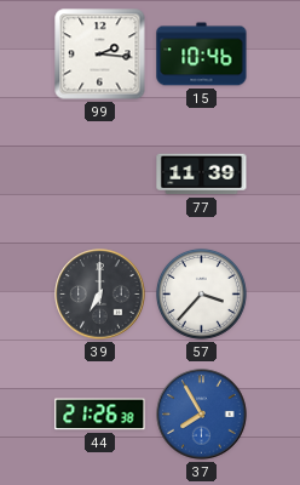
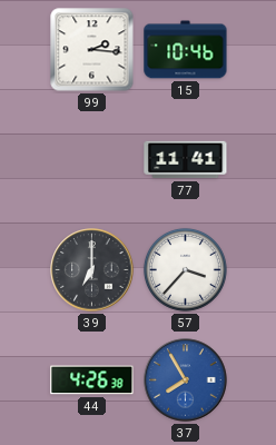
77: 11:39 -> 11:41 (186, 160)
44: 21:26 -> 4:26 (92, 380)
